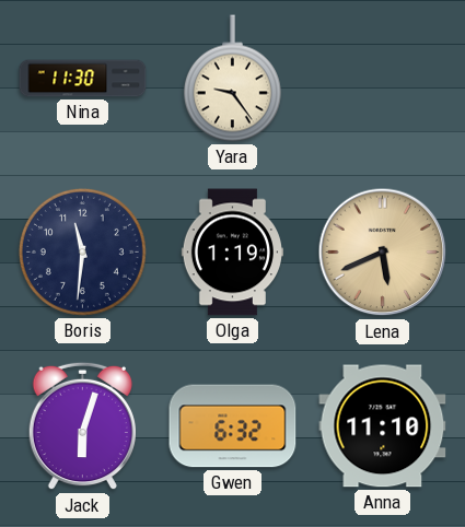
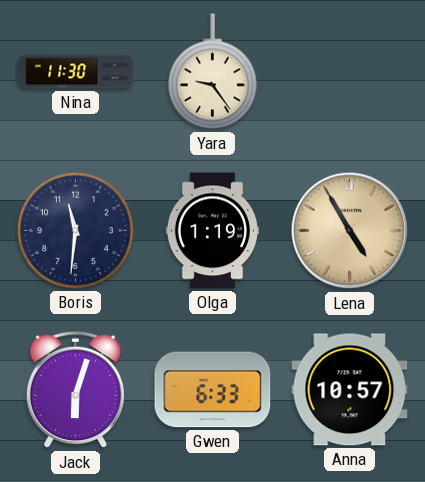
Lena: 5:41 -> 4:55 (350, 231)
Gwen: 6:32 -> 6:33 (213, 390)
Anna: 11:10 -> 10:57 (350, 390)
